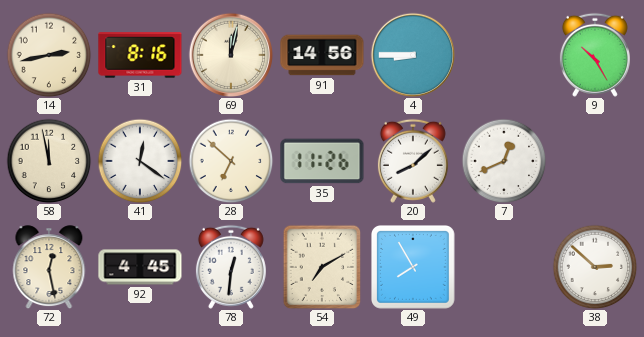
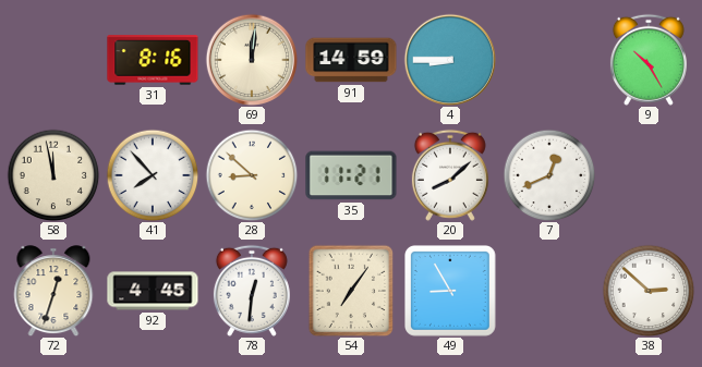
14: 2:43 -> none (49, 55)
69: 12:02 -> 12:01 (252, 60)
91: 14:56 -> 14:59 (351, 60)
41: 12:21 -> 7:53 (153, 175)
28: 6:52 -> 8:52 (252, 175)
35: 11:26 -> 11:21 (351, 175)
72: 12:28 -> 12:33 (53, 291)
54: 7:10 -> 7:06 (351, 291)
49: 7:55 -> 8:55 (451, 292)
